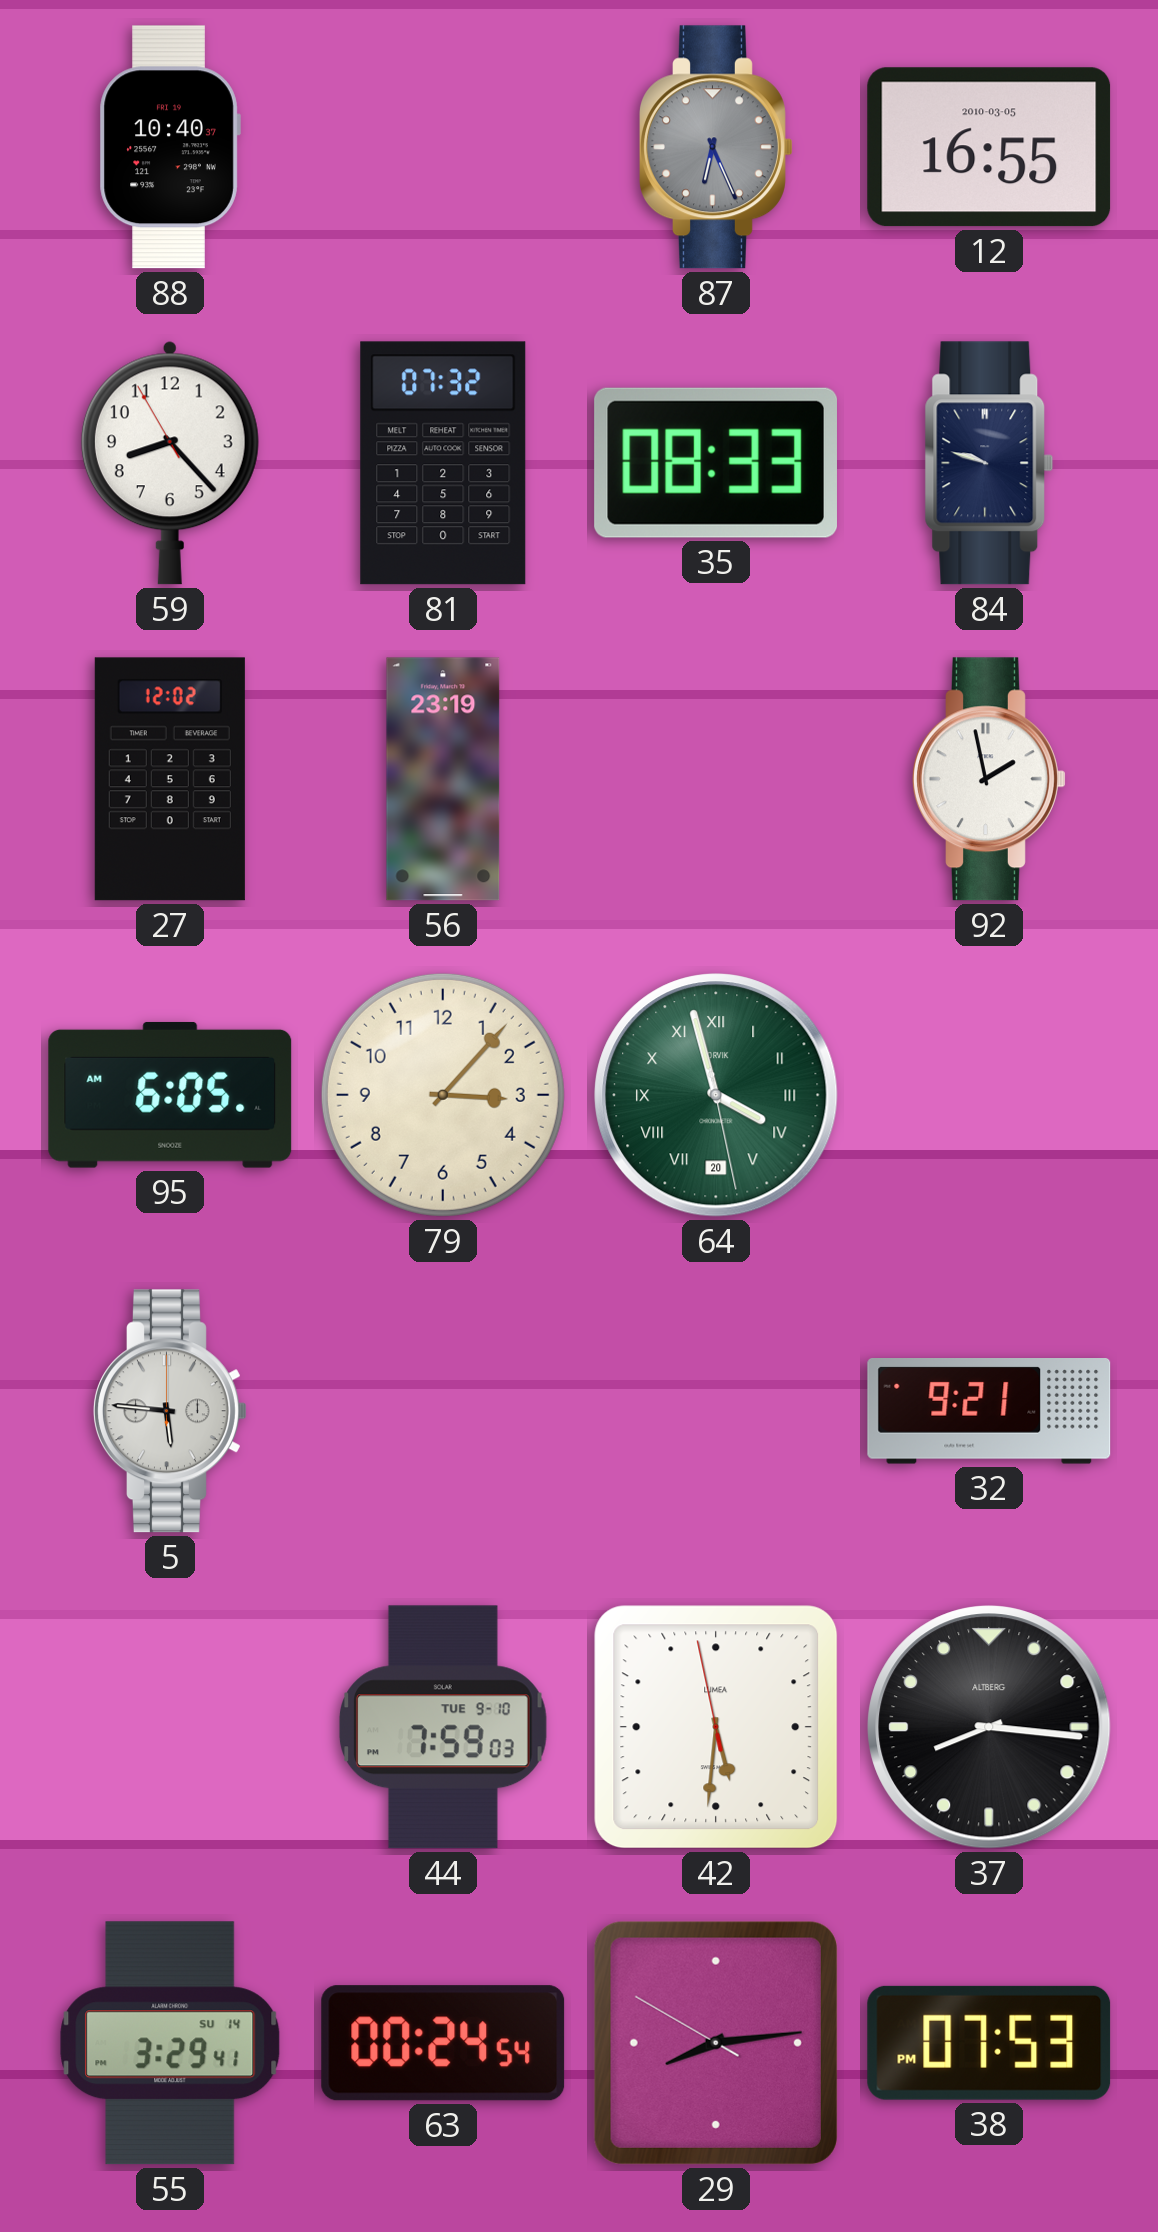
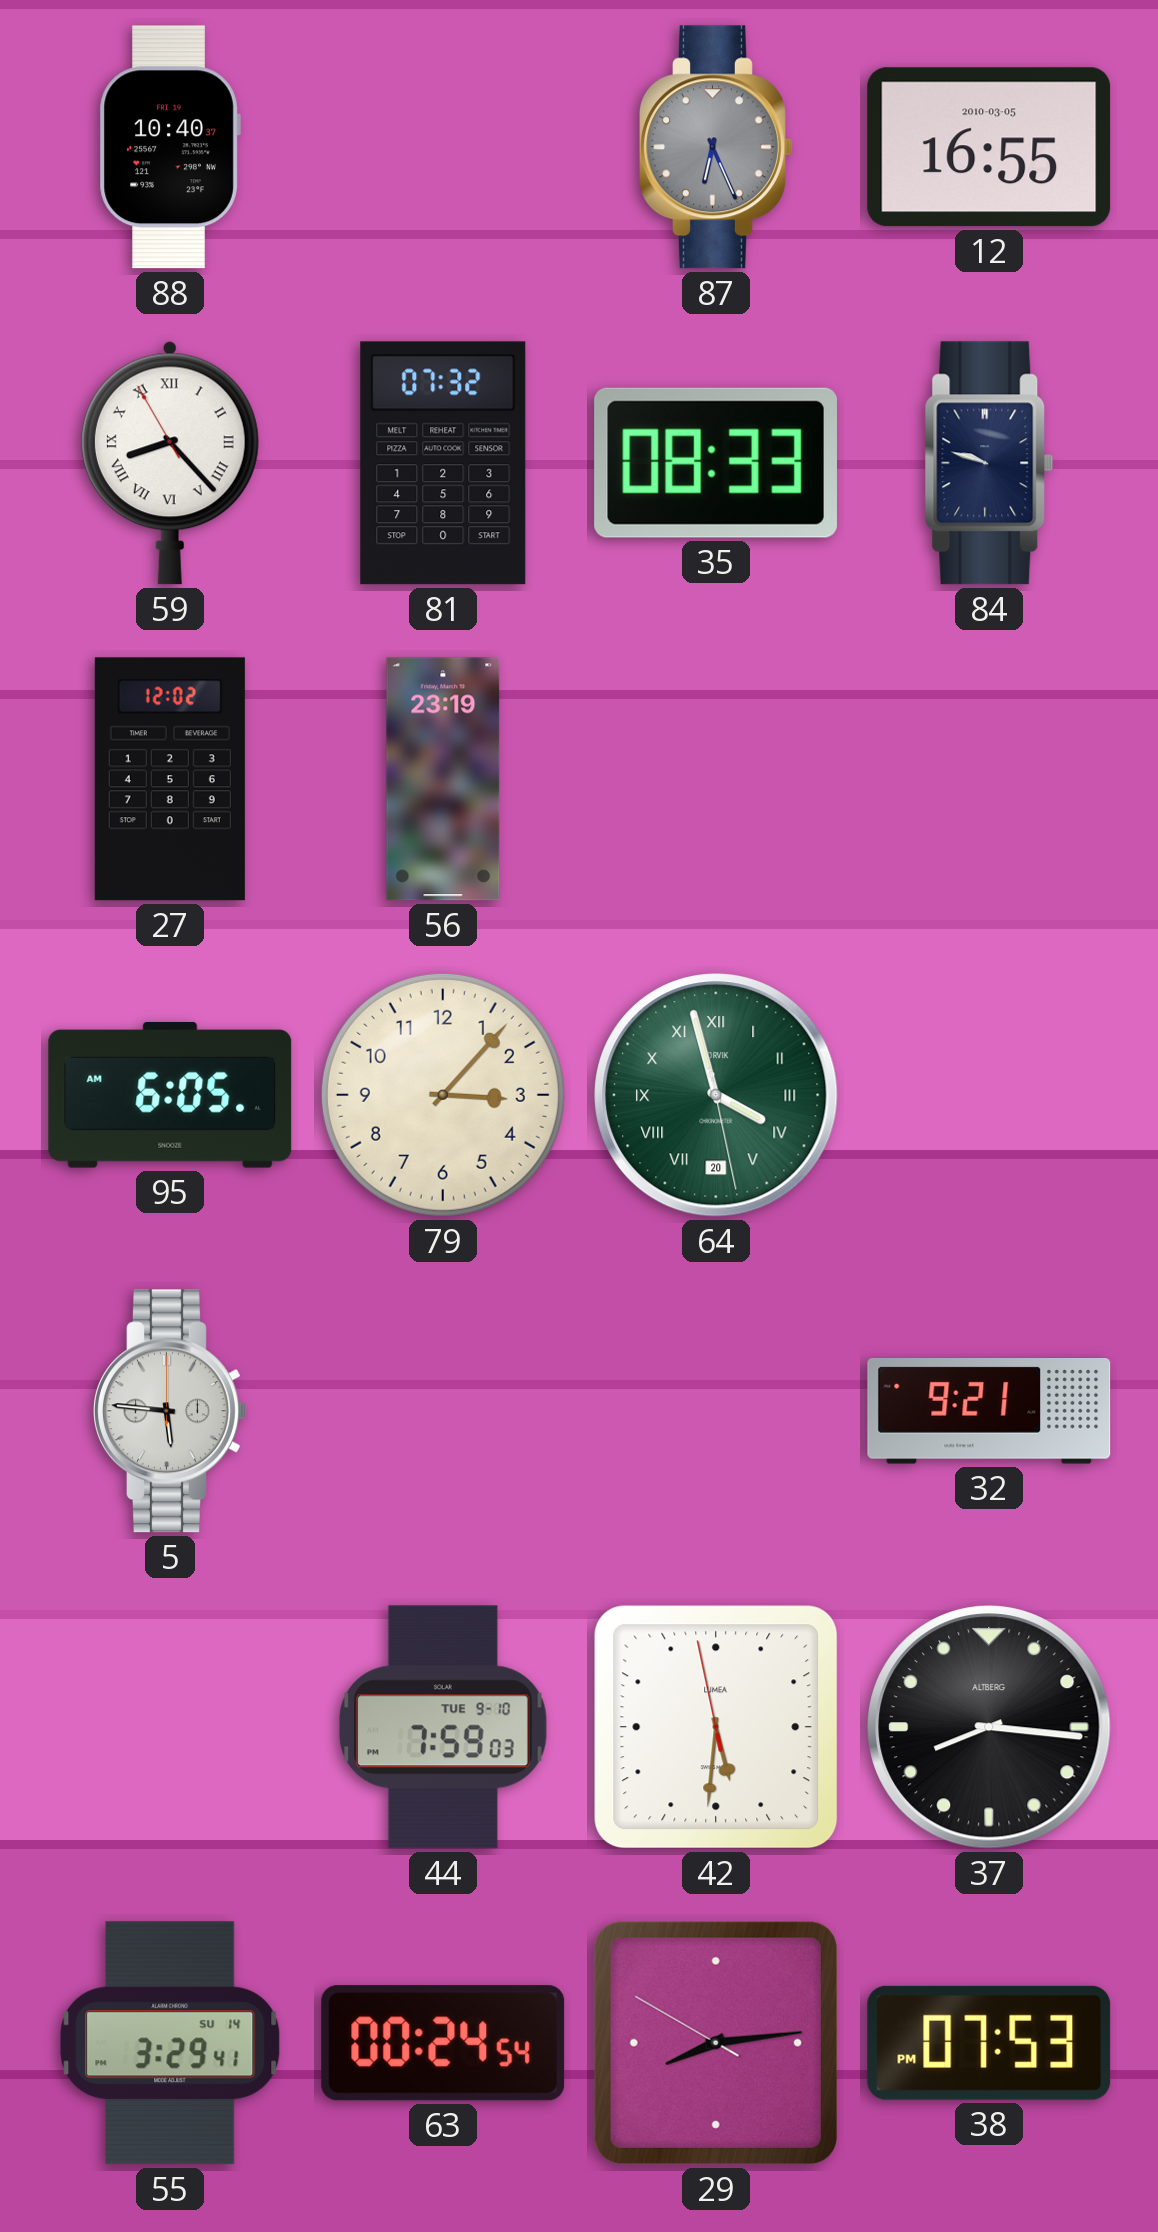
59 numerals: Arabic -> Roman (170, 463)
92: 1:58 -> none (990, 779)
